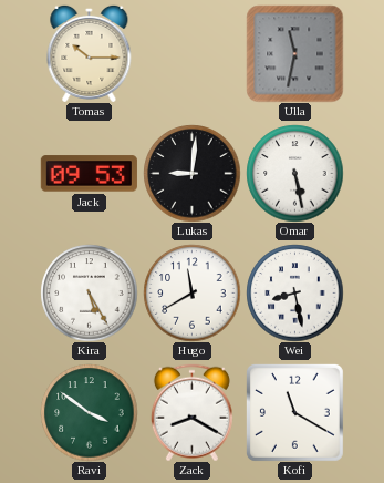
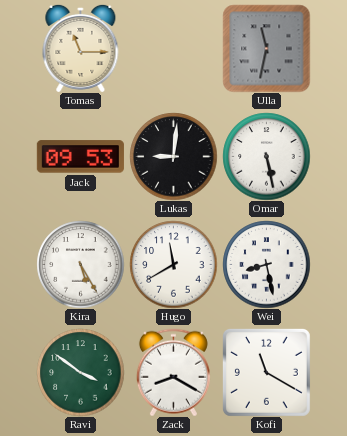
Tomas: 10:15 -> 11:15 (81, 48)
